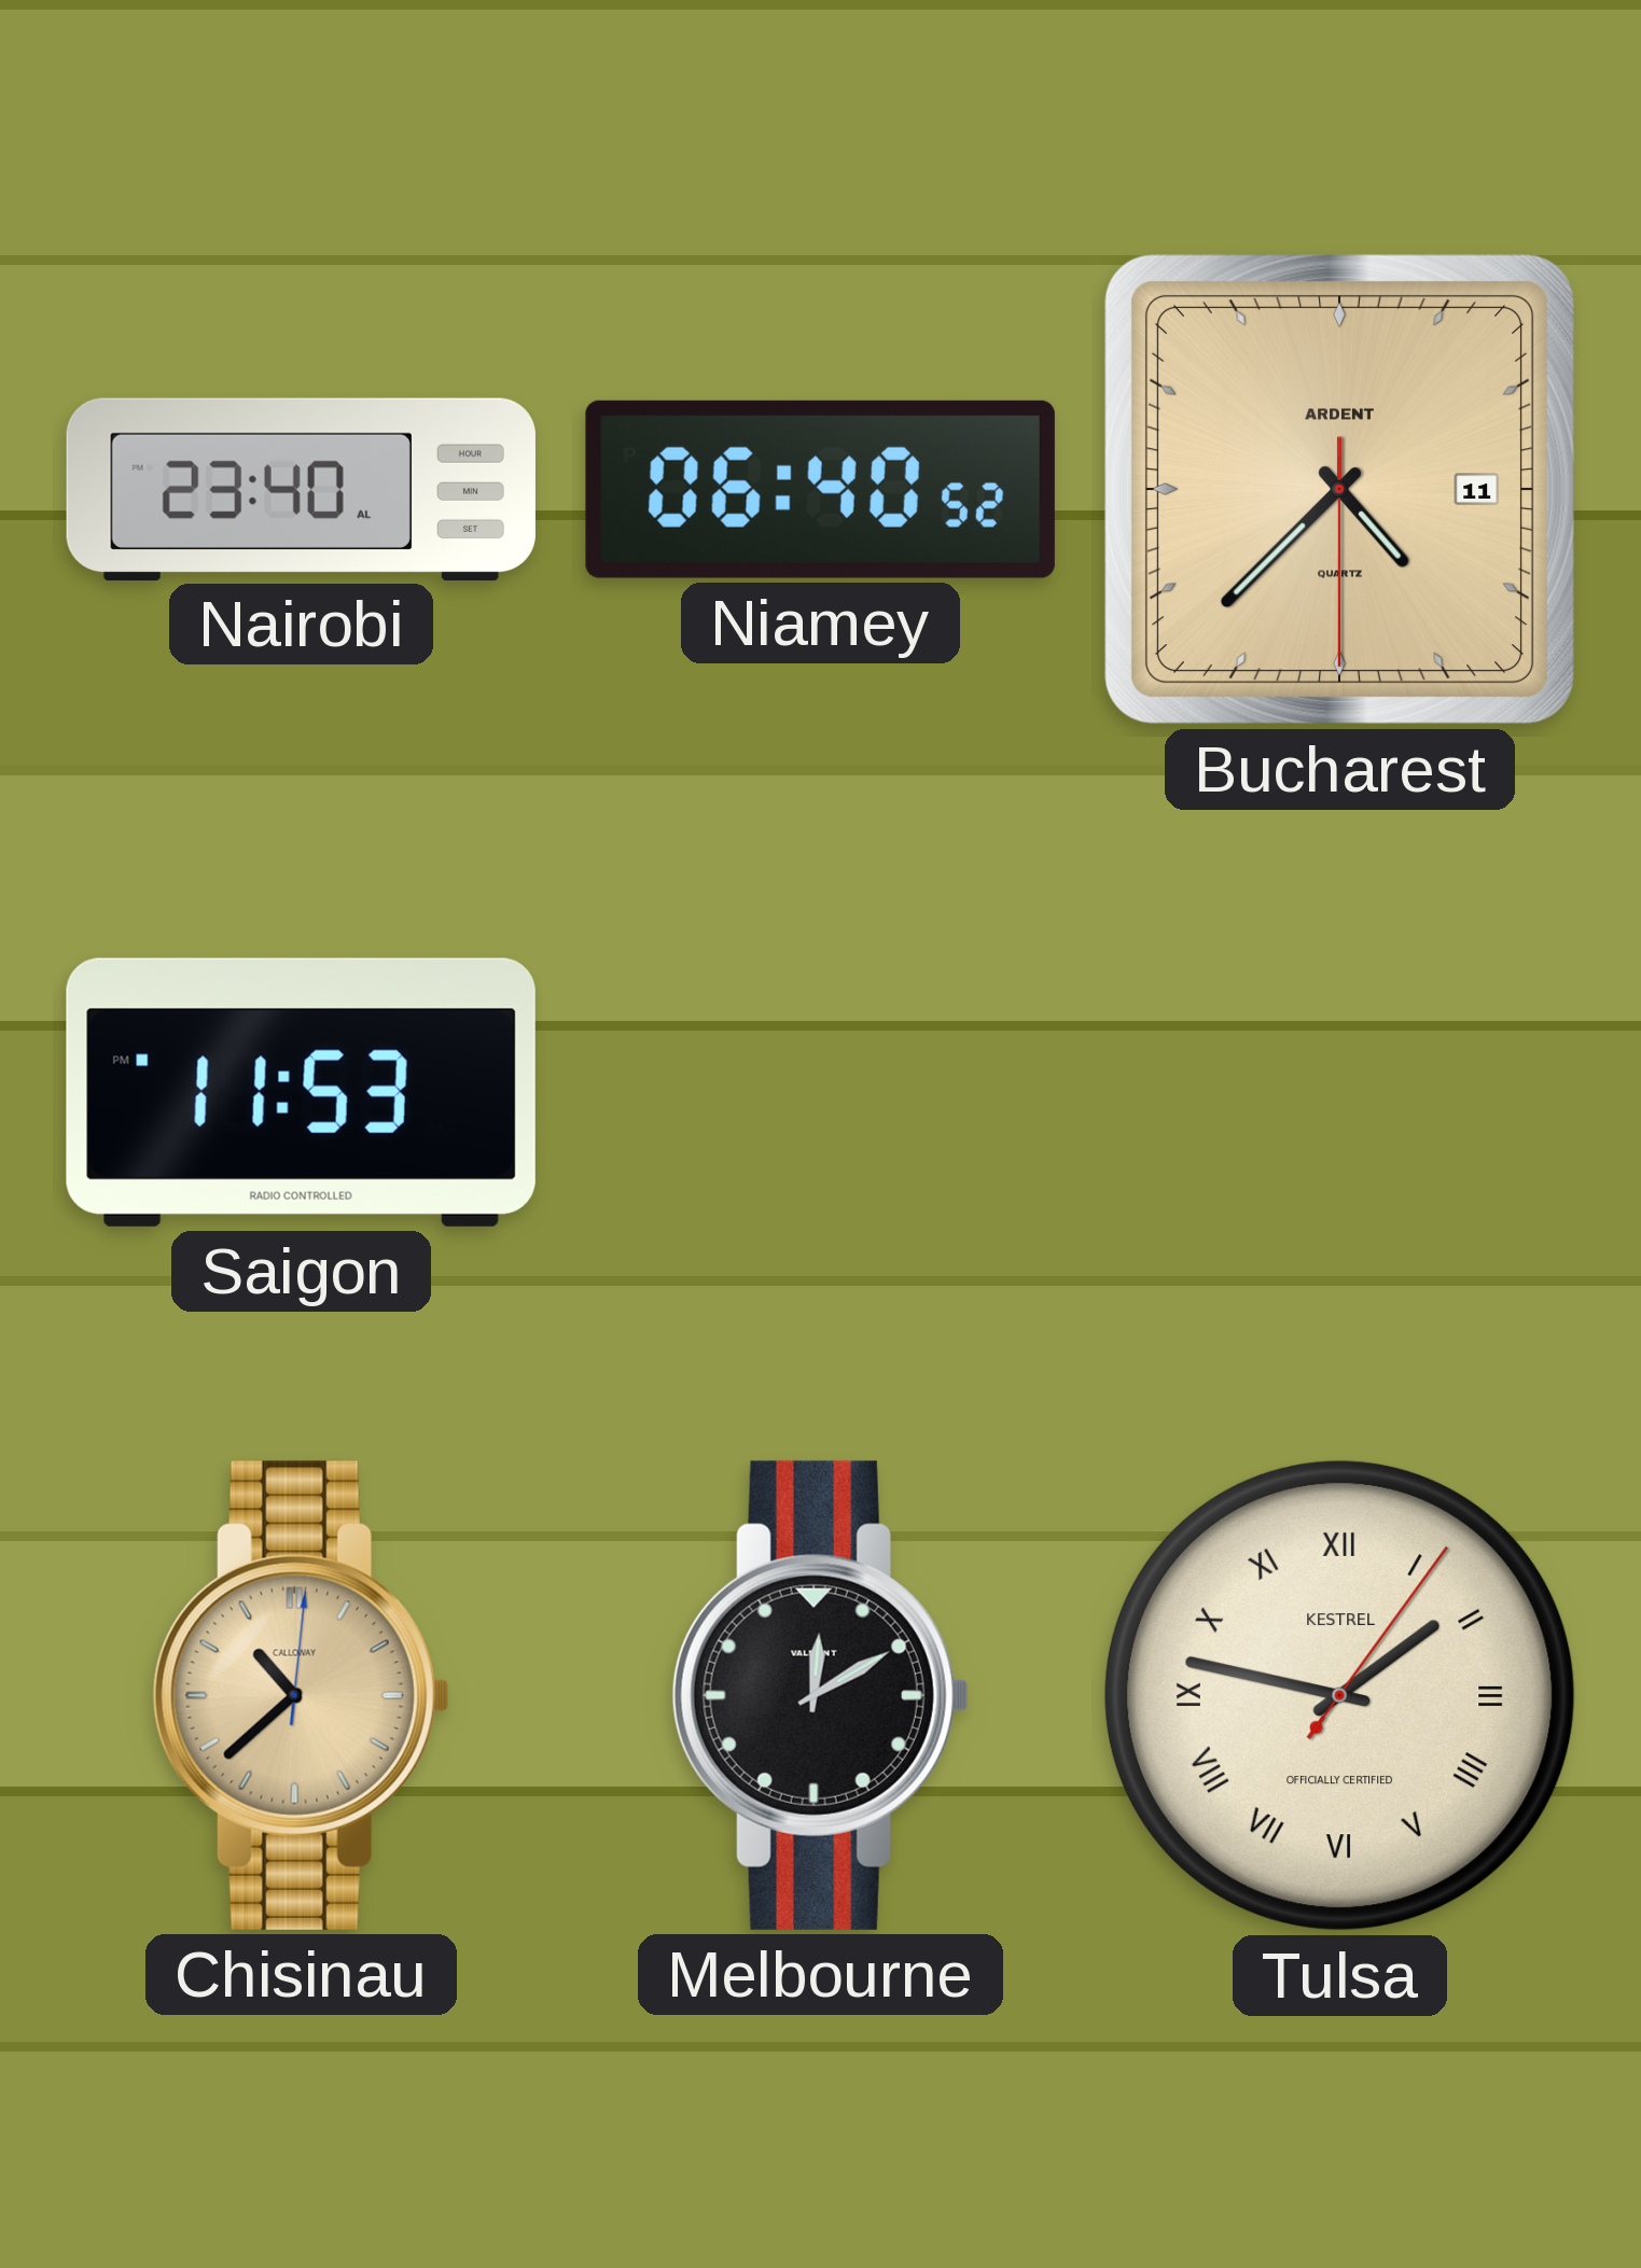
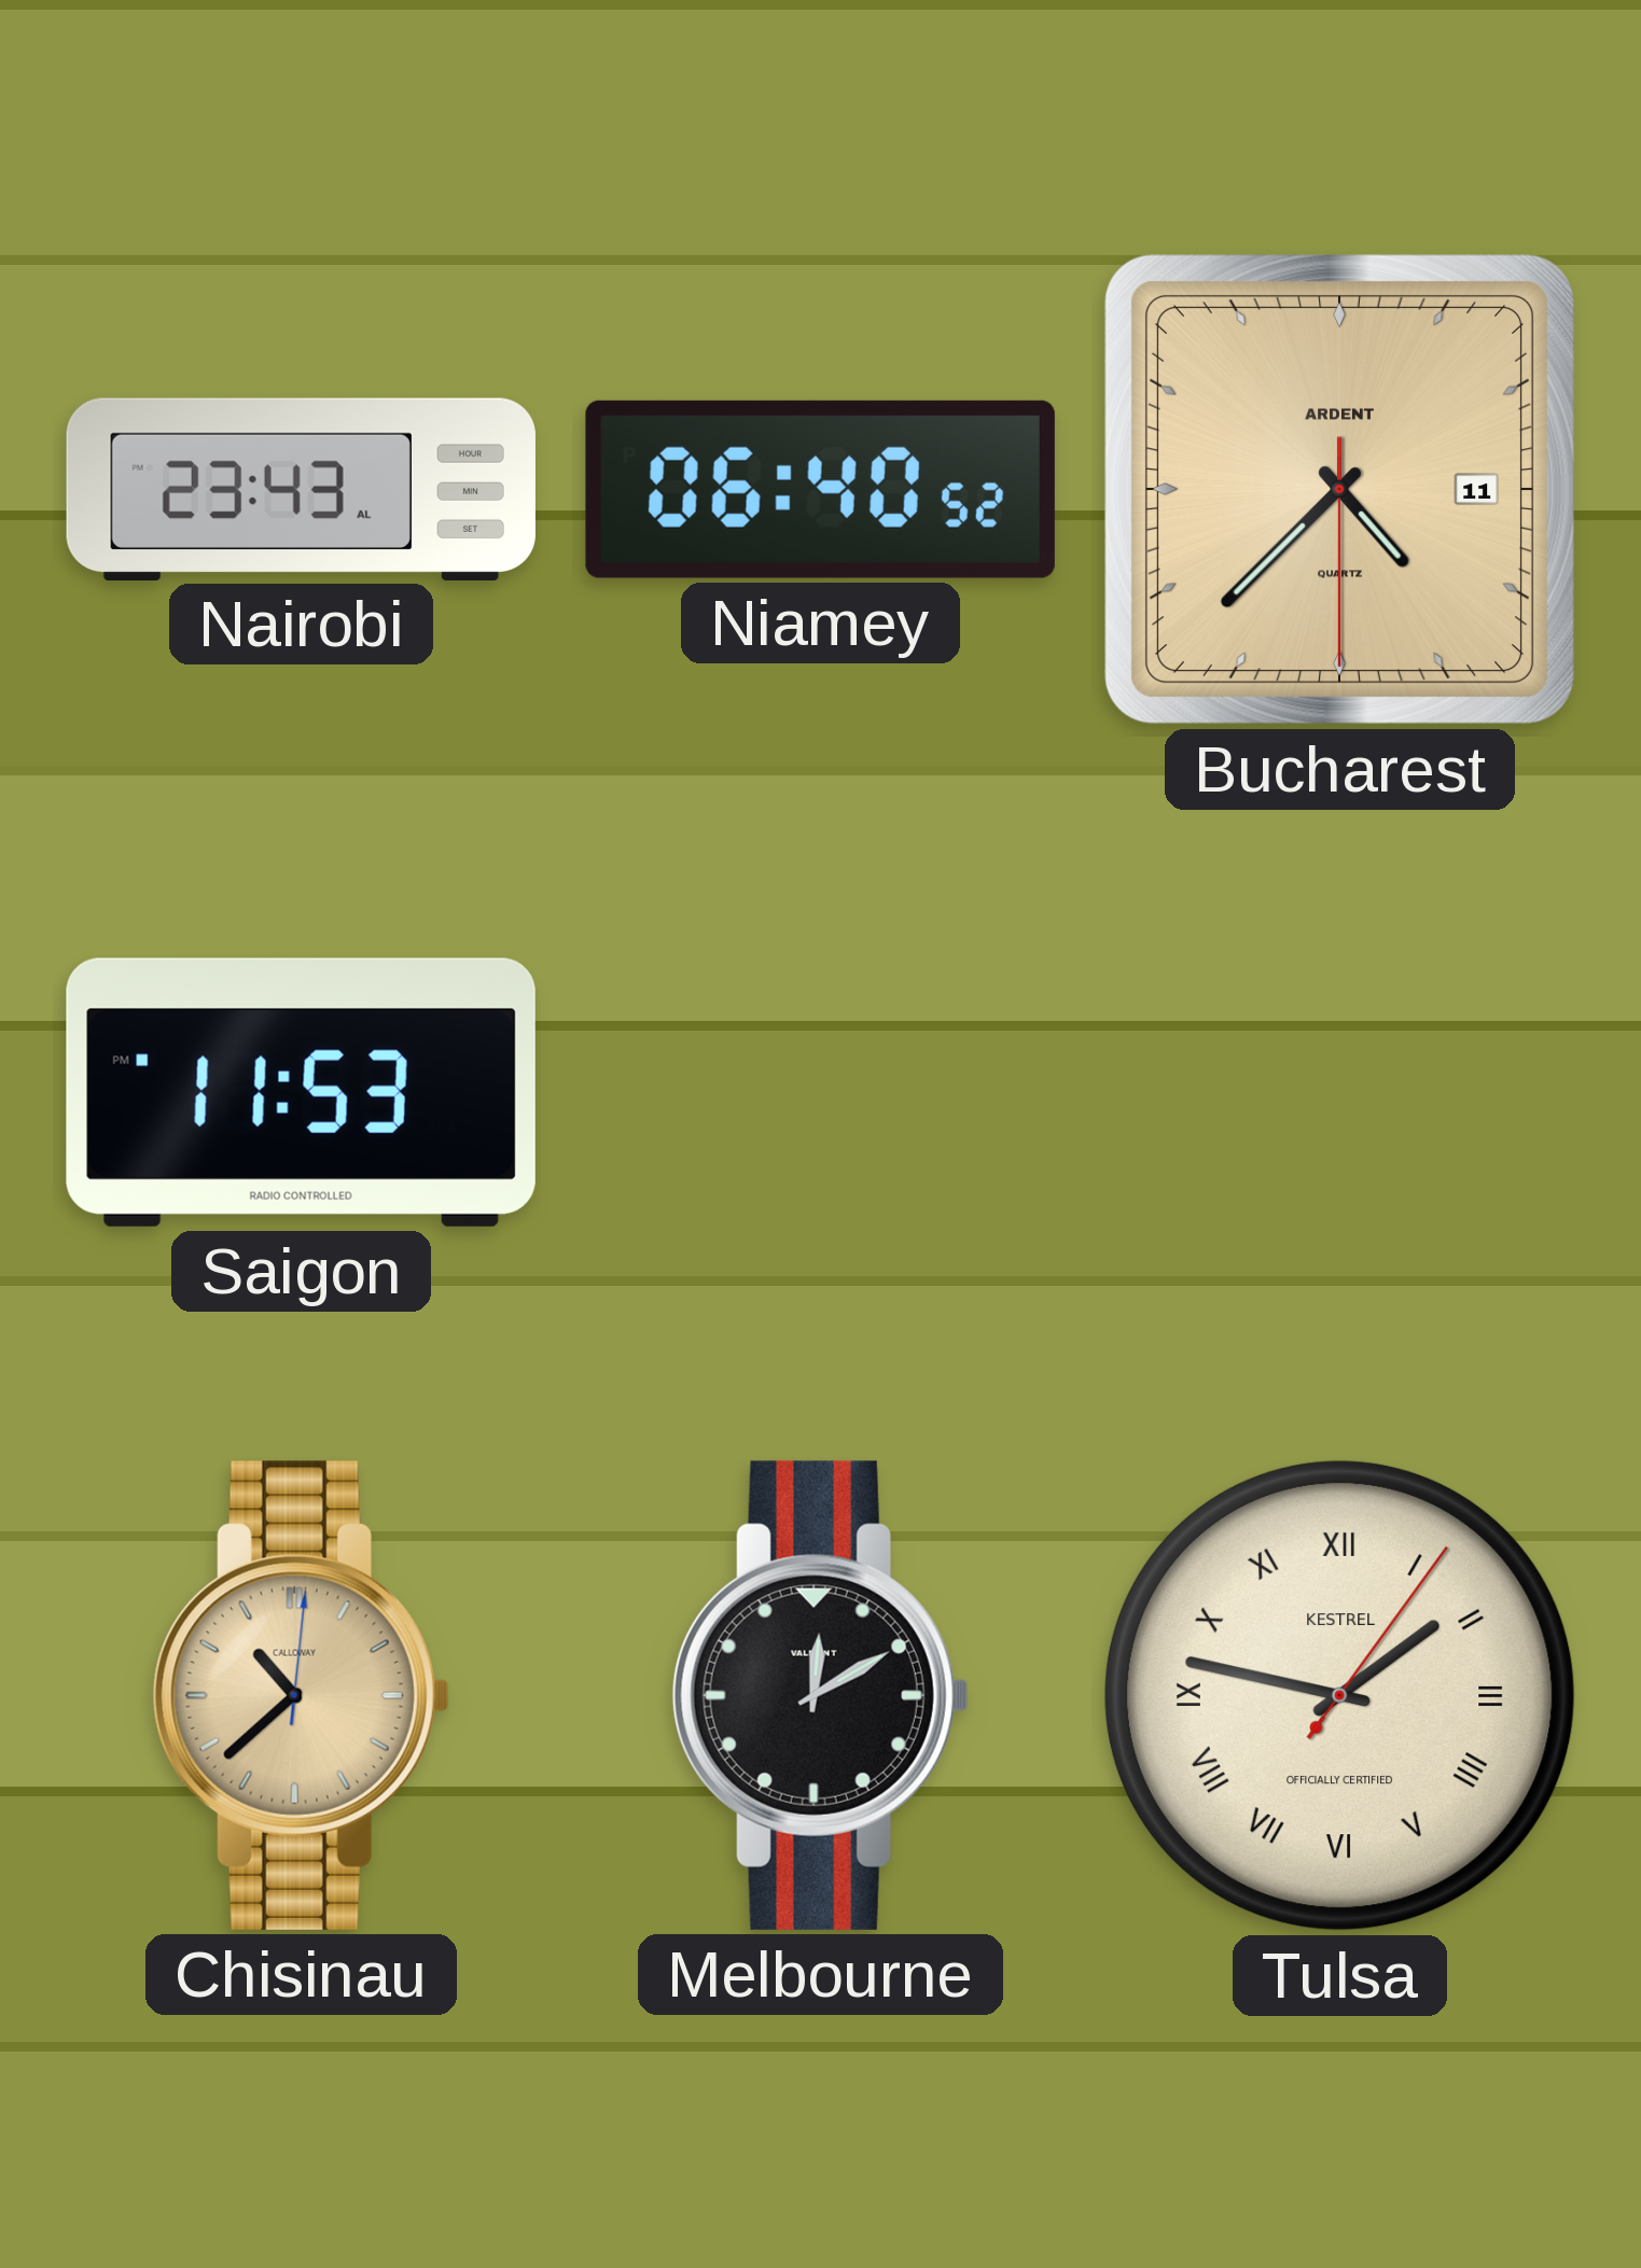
Nairobi: 23:40 -> 23:43 (301, 489)
